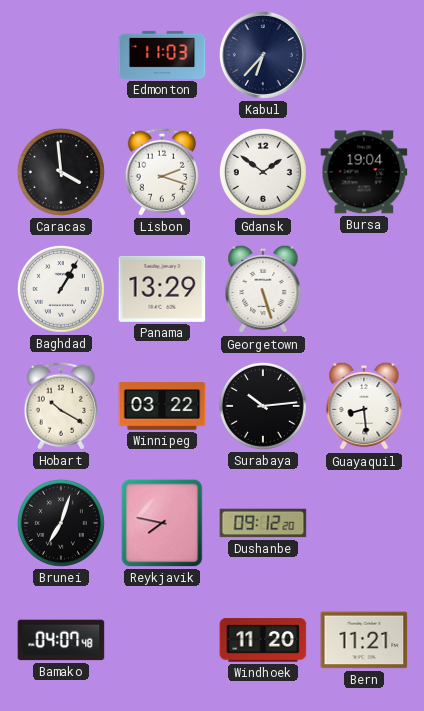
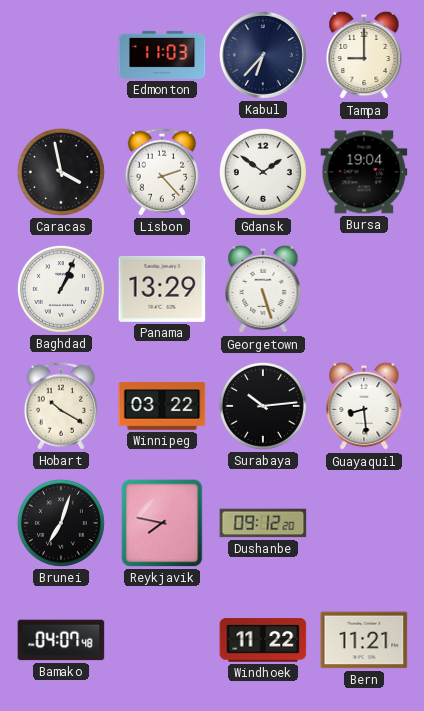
Tampa: none -> 9:00 (364, 55)
Caracas: 3:59 -> 3:58 (61, 172)
Lisbon: 2:18 -> 2:23 (162, 172)
Baghdad: 1:05 -> 1:04 (61, 289)
Windhoek: 11:20 -> 11:22 (263, 640)
